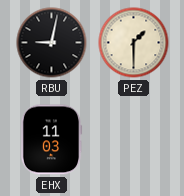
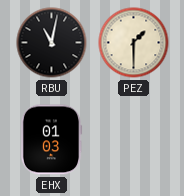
RBU: 9:02 -> 11:02 (52, 43)
EHX: 11:03 -> 01:03 (51, 140)
